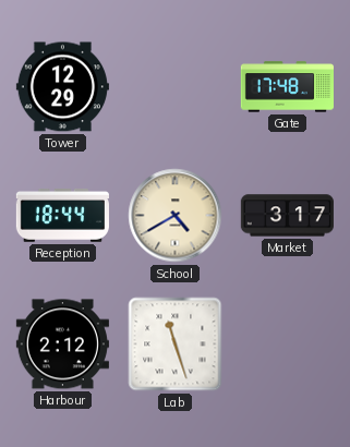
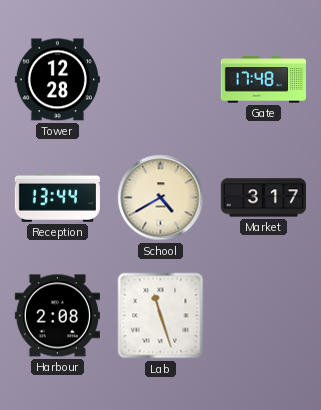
Tower: 12:29 -> 12:28 (57, 80)
Reception: 18:44 -> 13:44 (57, 198)
Harbour: 2:12 -> 2:08 (57, 316)
